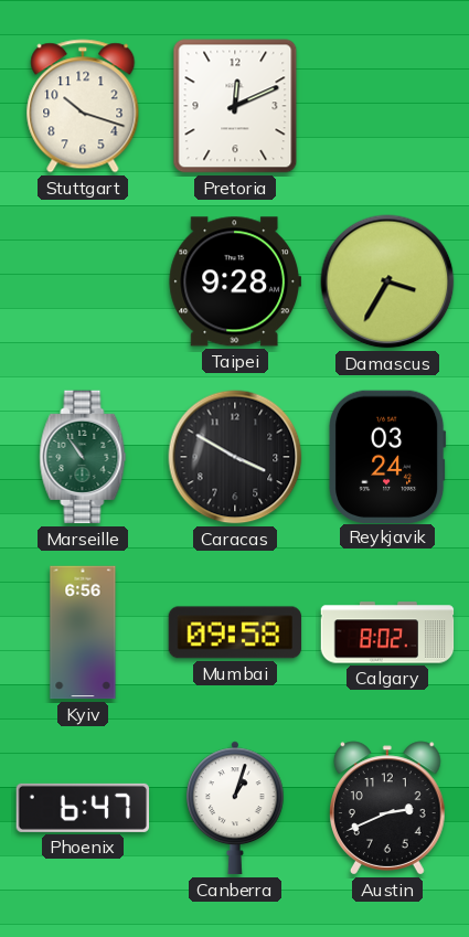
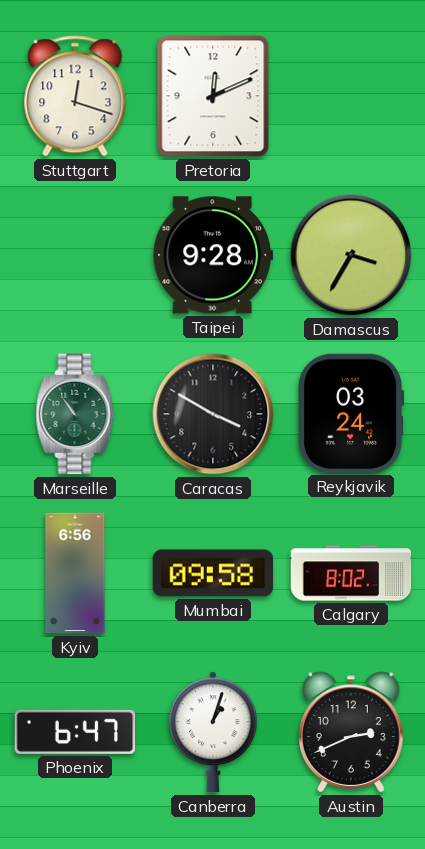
Stuttgart: 10:18 -> 12:18 (75, 96)
